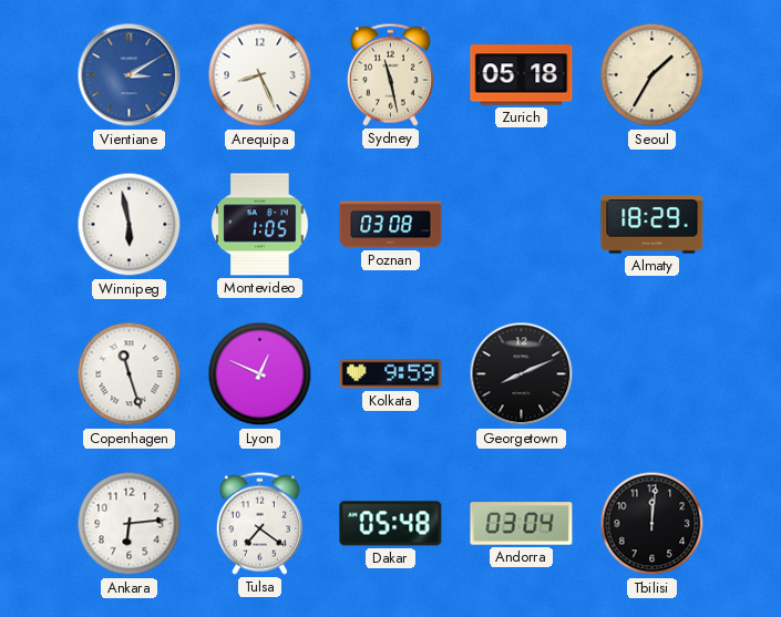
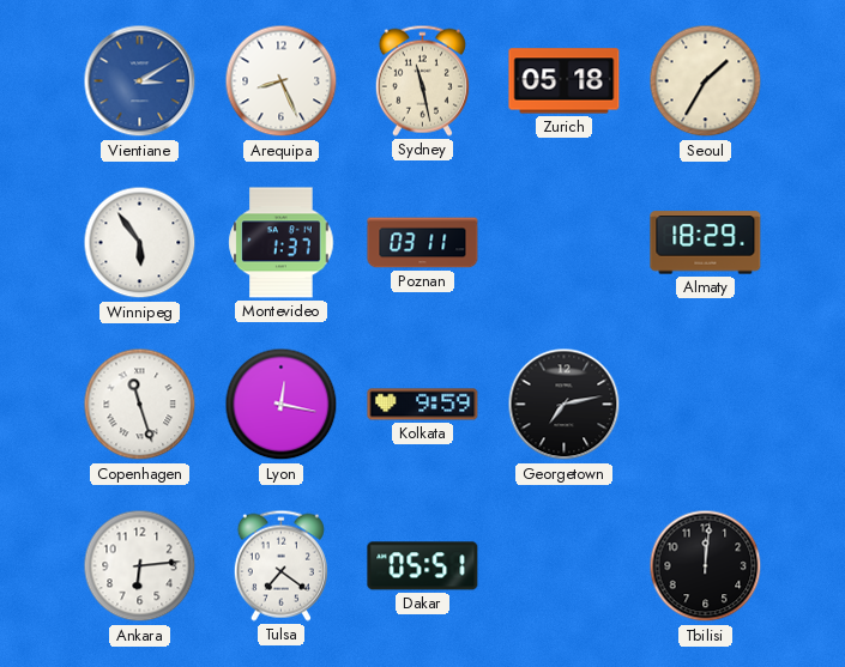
Winnipeg: 5:58 -> 5:54 (140, 243)
Montevideo: 1:05 -> 1:37 (282, 243)
Poznan: 03:08 -> 03:11 (423, 243)
Lyon: 12:49 -> 12:17 (282, 405)
Georgetown: 8:11 -> 7:13 (565, 405)
Dakar: 05:48 -> 05:51 (423, 566)
Andorra: 03:04 -> none (522, 524)
